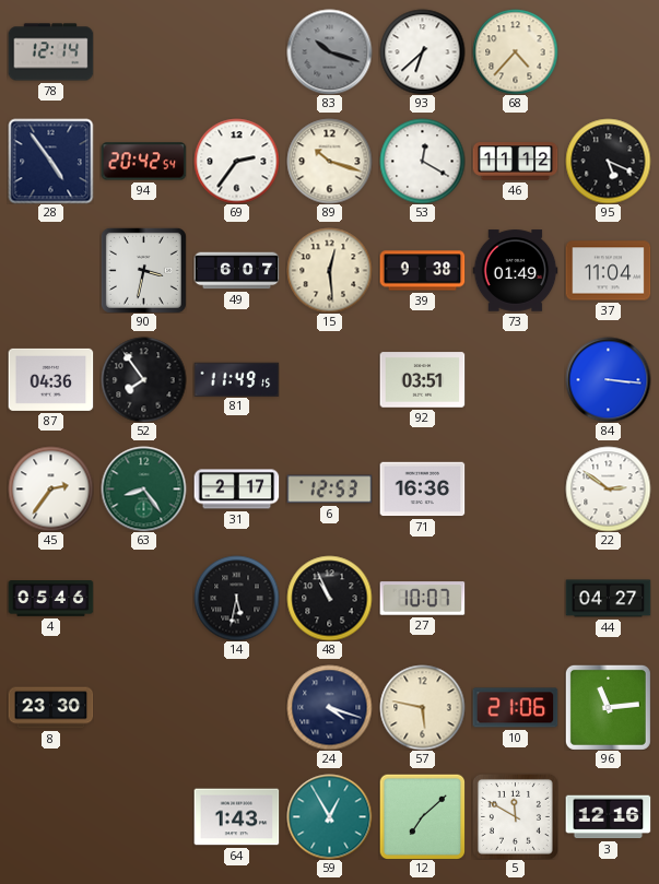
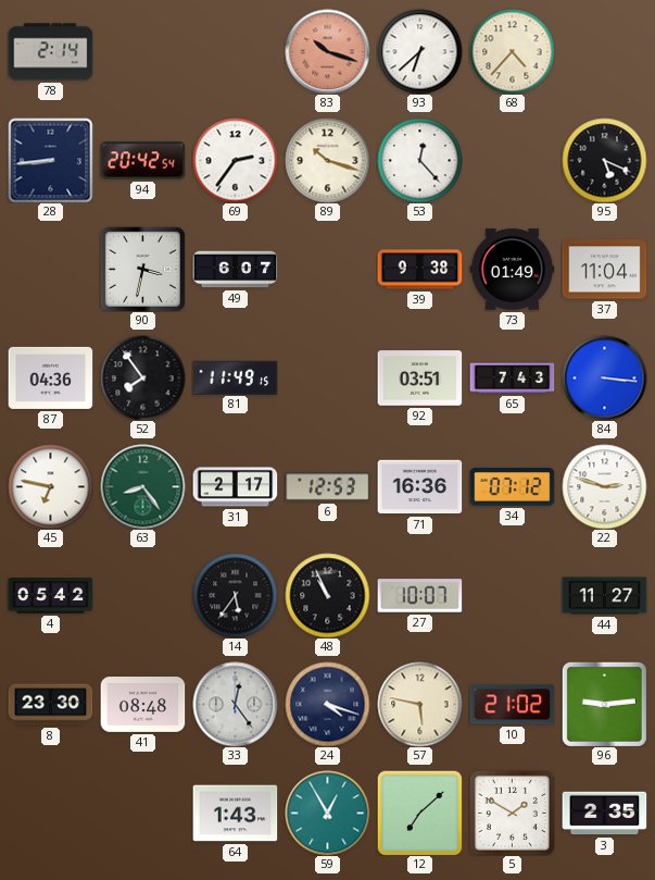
78: 12:14 -> 2:14 (50, 52)
83 dial: grey -> salmon (327, 51)
28: 4:54 -> 8:44 (50, 160)
53: 12:20 -> 12:23 (419, 160)
46: 11:12 -> none (515, 162)
15: 12:29 -> none (329, 270)
65: none -> 7:43 (512, 379)
45: 2:36 -> 6:47 (50, 486)
34: none -> 07:12 (512, 487)
22: 2:51 -> 2:48 (604, 486)
4: 05:46 -> 05:42 (50, 596)
14: 5:32 -> 5:36 (235, 595)
44: 04:27 -> 11:27 (604, 596)
41: none -> 08:48 (142, 705)
33: none -> 12:24 (235, 704)
10: 21:06 -> 21:02 (512, 705)
96: 11:14 -> 9:14 (604, 704)
5: 11:50 -> 1:50 (512, 813)
3: 12:16 -> 2:35 (604, 814)
